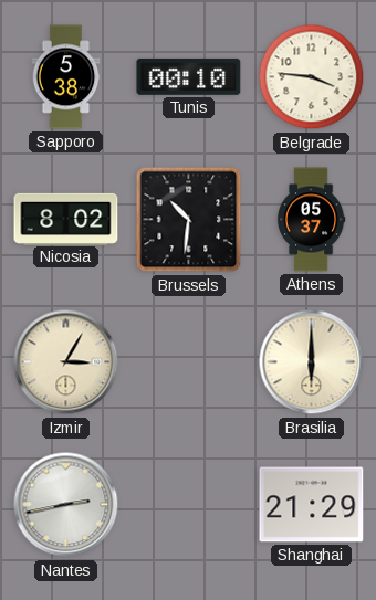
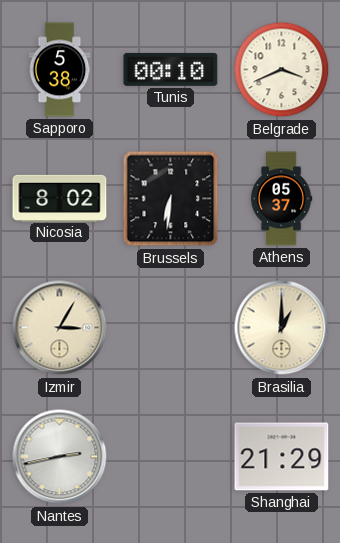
Belgrade: 3:46 -> 3:41 (282, 70)
Brussels: 10:31 -> 6:31 (171, 199)
Brasilia: 6:00 -> 1:00 (282, 328)
